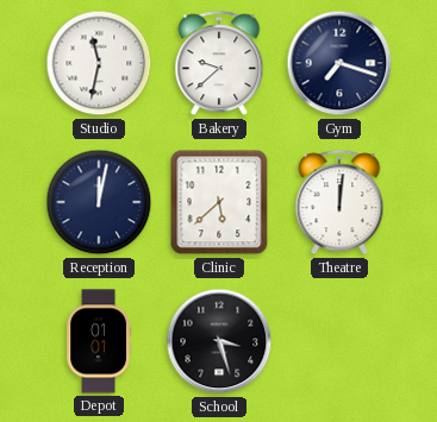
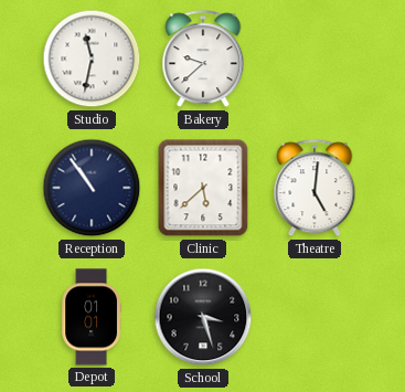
Gym: 7:18 -> none (339, 63)
Reception: 12:02 -> 10:54 (92, 188)
Theatre: 12:01 -> 5:01 (315, 189)
